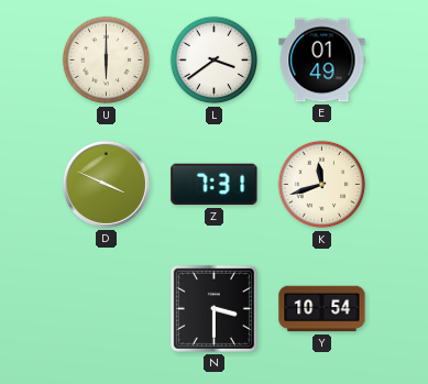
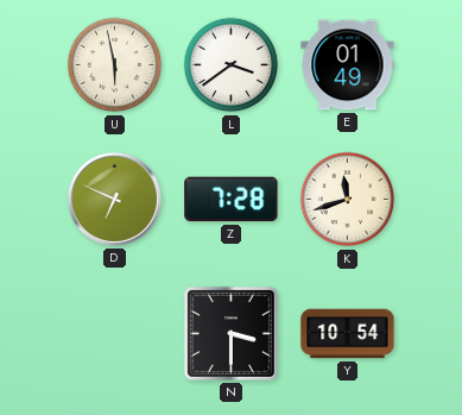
U: 6:00 -> 5:58 (115, 65)
D: 3:49 -> 6:49 (114, 199)
Z: 7:31 -> 7:28 (232, 200)
